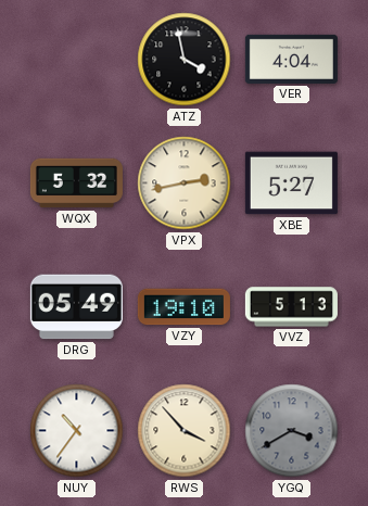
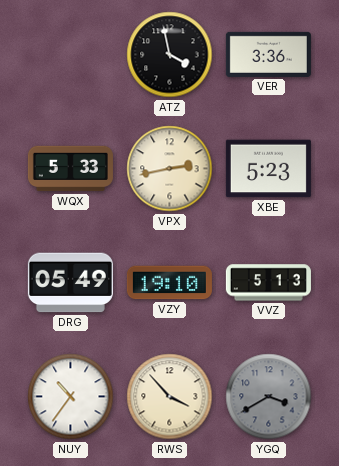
VER: 4:04 -> 3:36 (268, 54)
WQX: 5:32 -> 5:33 (70, 169)
XBE: 5:27 -> 5:23 (268, 169)
